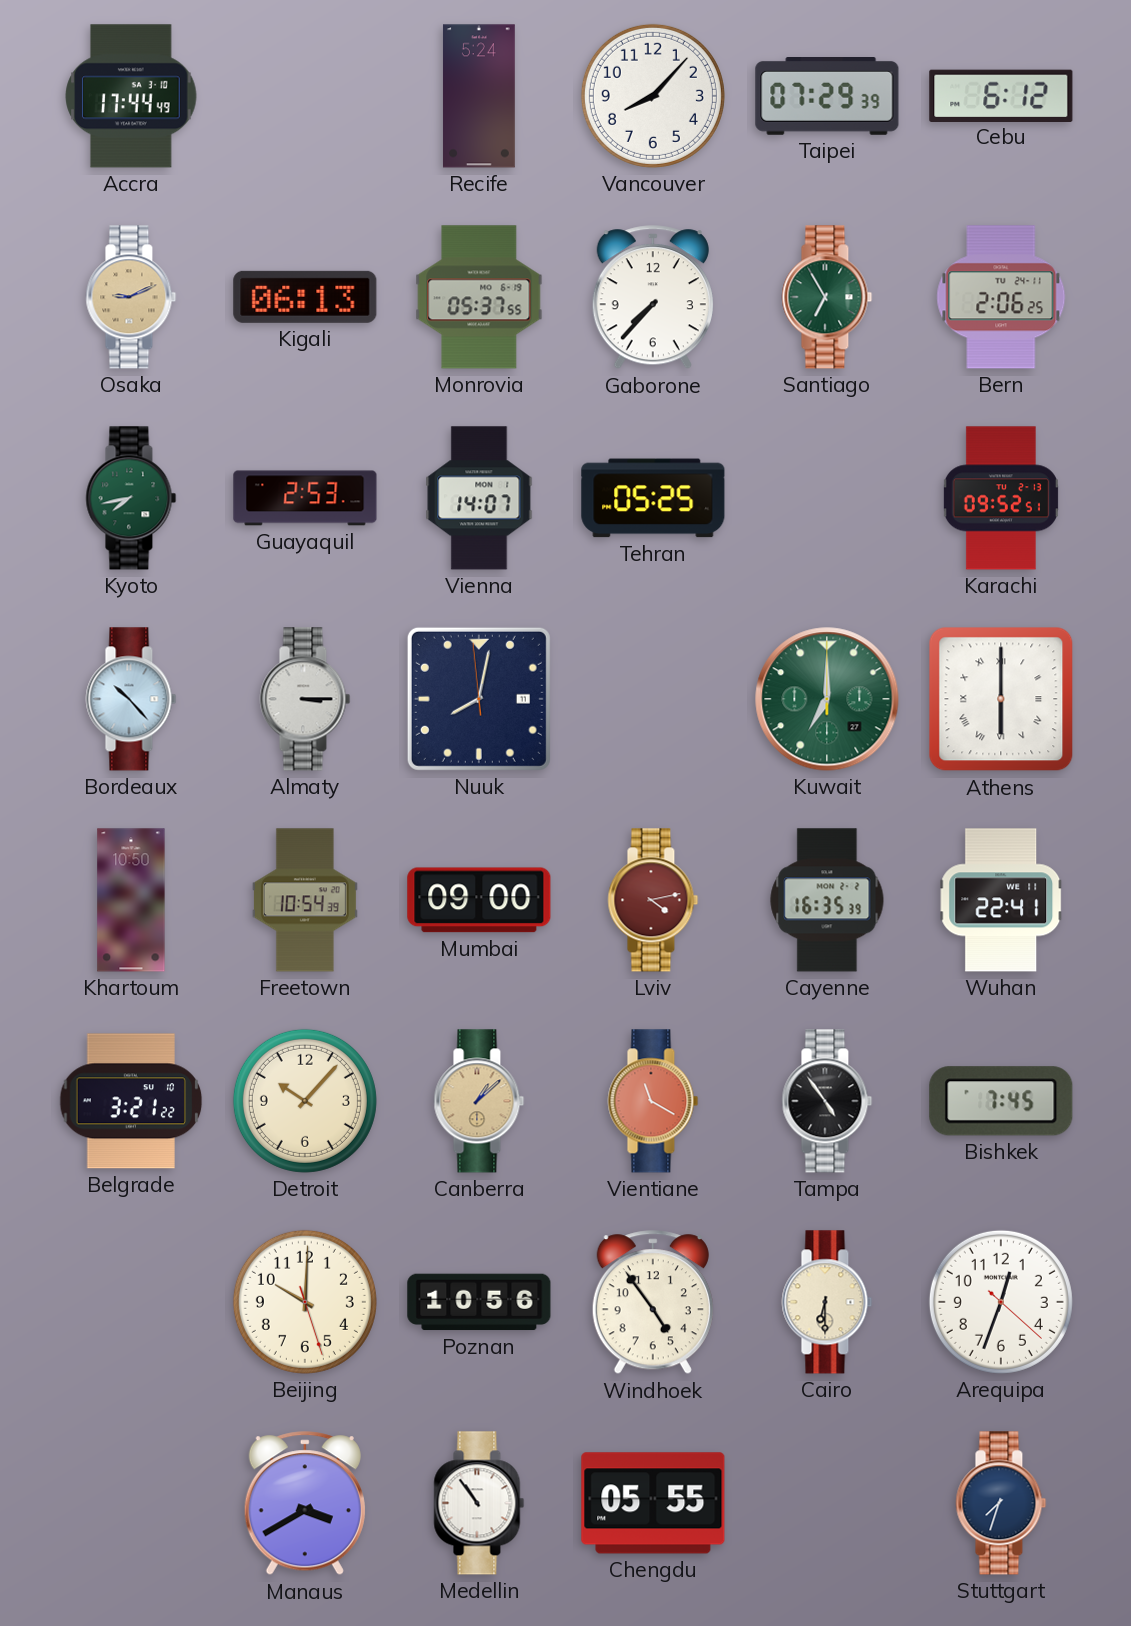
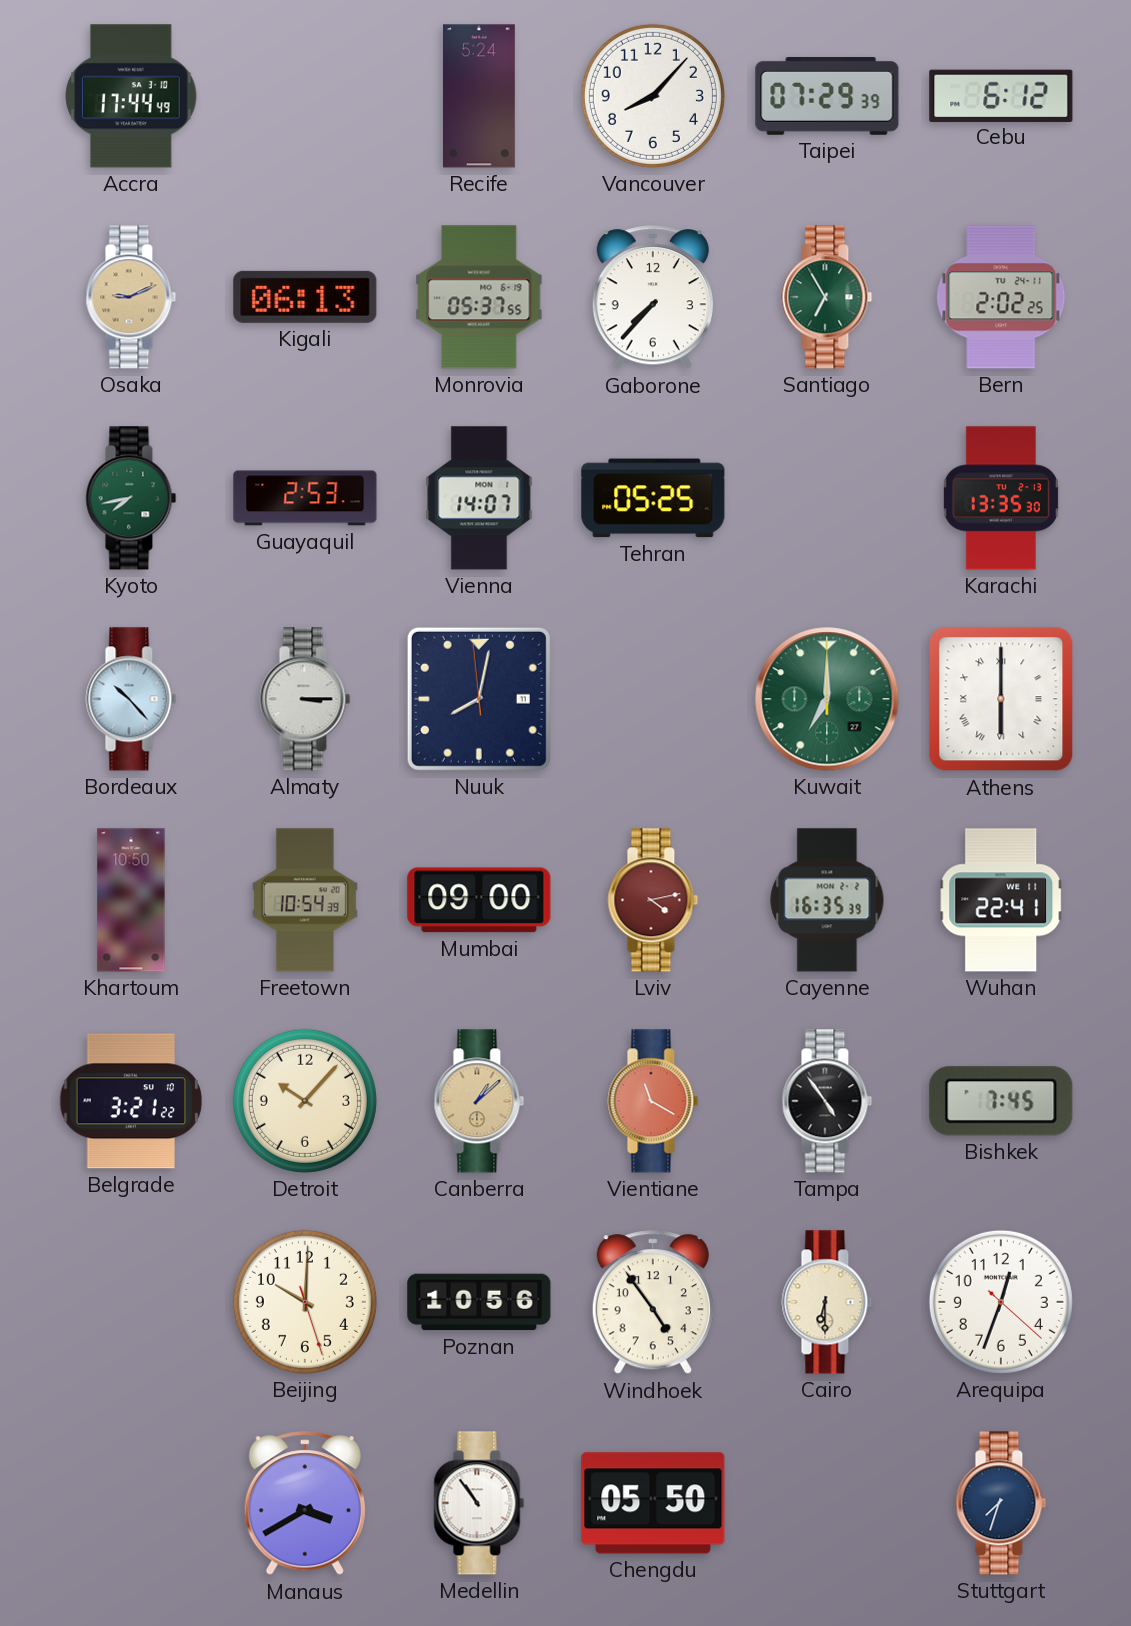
Bern: 2:06 -> 2:02 (1001, 297)
Karachi: 09:52 -> 13:35 (1001, 498)
Chengdu: 05:55 -> 05:50 (653, 1503)
